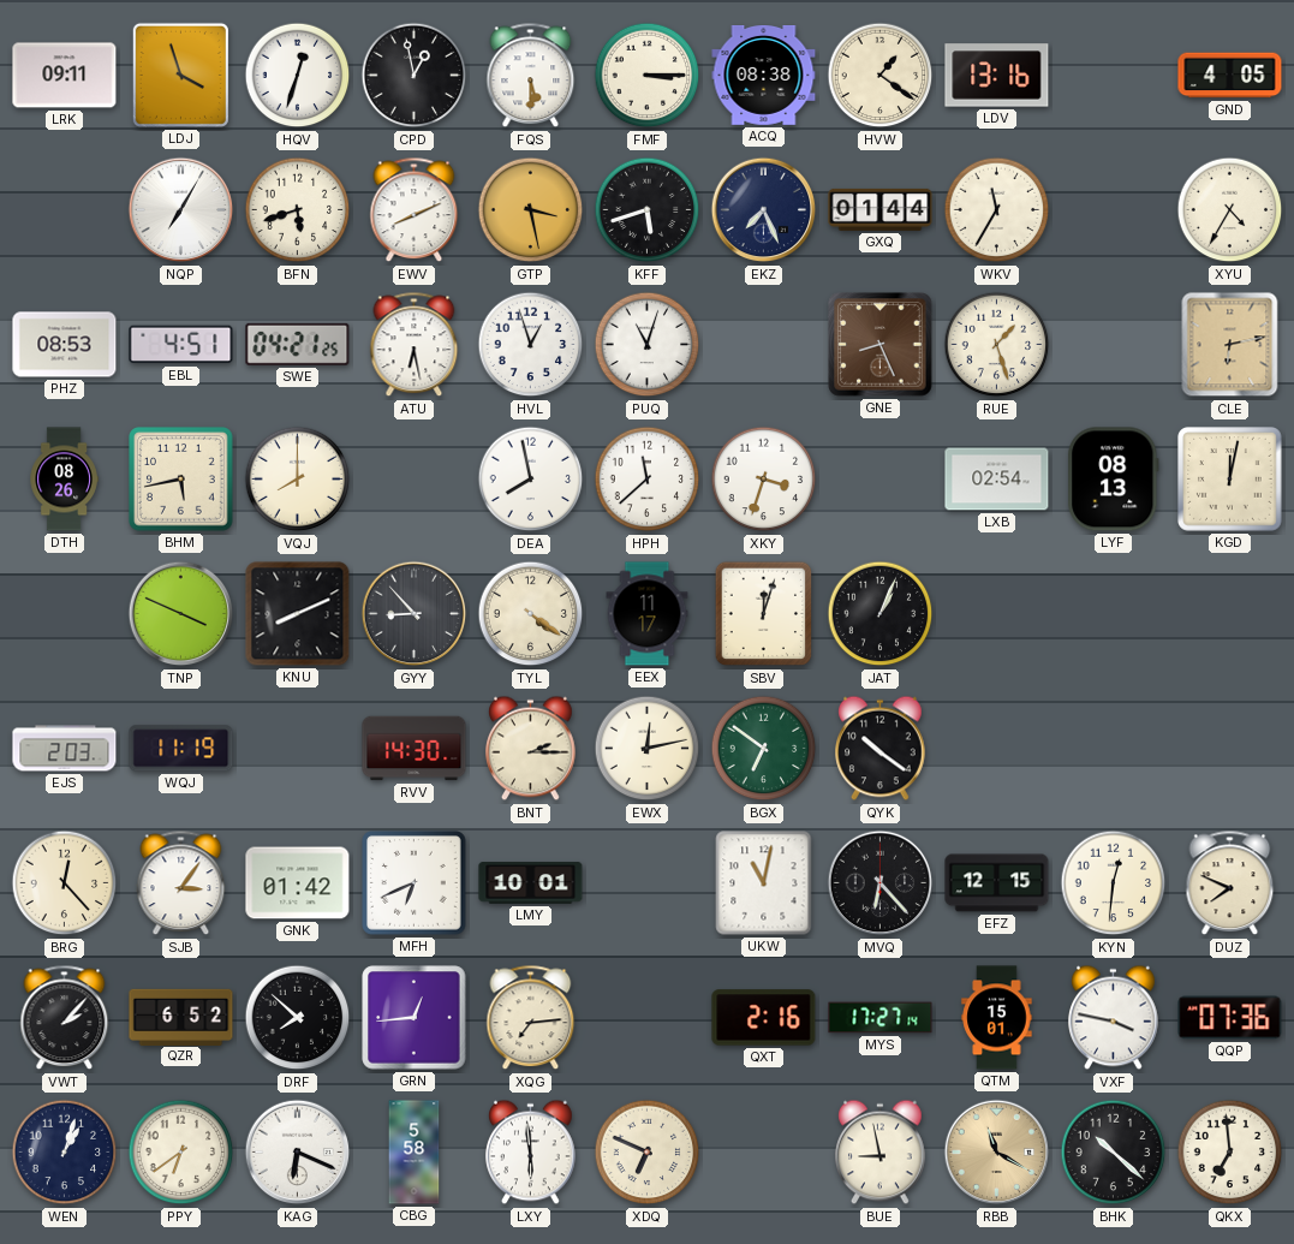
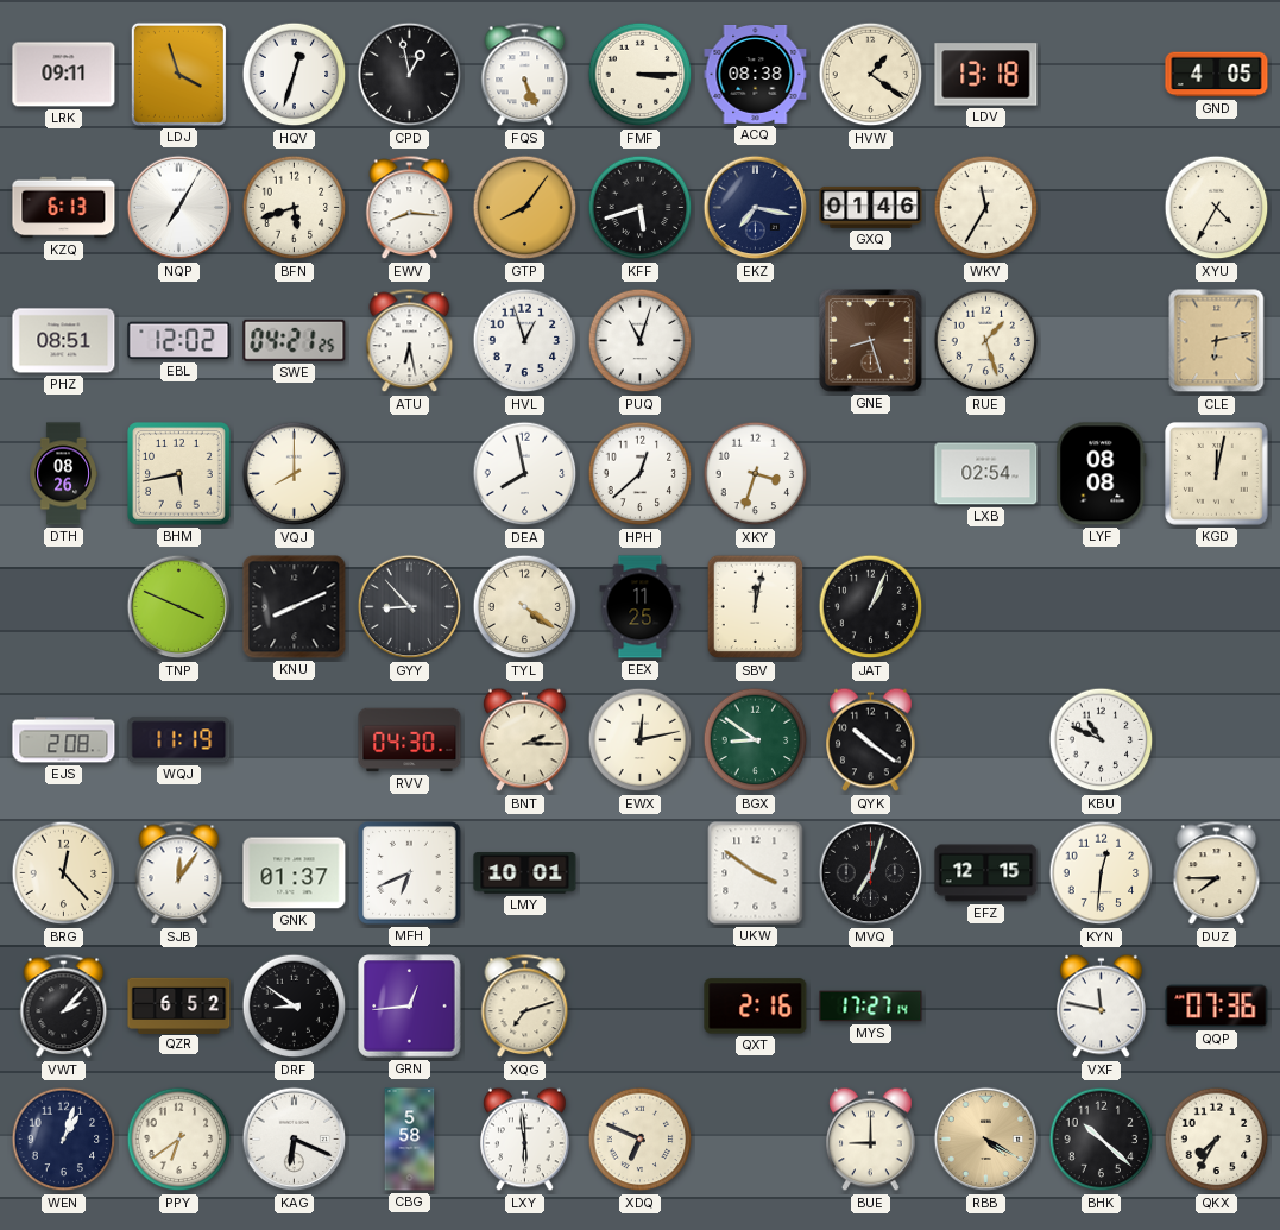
FQS: 5:30 -> 5:26 (525, 75)
LDV: 13:16 -> 13:18 (986, 75)
KZQ: none -> 6:13 (64, 208)
EWV: 8:11 -> 8:16 (410, 208)
GTP: 3:28 -> 8:06 (525, 208)
EKZ: 7:26 -> 7:17 (756, 208)
GXQ: 01:44 -> 01:46 (871, 207)
PHZ: 08:53 -> 08:51 (64, 341)
EBL: 4:51 -> 12:02 (179, 341)
GNE: 8:26 -> 8:27 (871, 341)
HPH: 11:38 -> 12:38 (641, 474)
LYF: 08:13 -> 08:08 (1102, 474)
EEX: 11:17 -> 11:25 (641, 607)
SBV: 12:03 -> 12:02 (756, 607)
EJS: 2:03 -> 2:08 (64, 740)
RVV: 14:30 -> 04:30 (410, 740)
BGX: 6:51 -> 8:51 (756, 740)
KBU: none -> 10:49 (1102, 740)
SJB: 3:06 -> 12:06 (179, 873)
GNK: 01:42 -> 01:37 (295, 873)
UKW: 11:02 -> 3:51 (756, 873)
MVQ: 6:23 -> 7:03 (871, 873)
DUZ: 7:49 -> 7:45 (1217, 873)
DRF: 7:52 -> 8:51 (295, 1007)
XQG: 7:14 -> 7:12 (525, 1007)
QTM: 15:01 -> none (997, 1018)
VXF: 3:47 -> 11:47 (1102, 1007)
BUE: 8:58 -> 9:00 (871, 1140)
RBB: 11:20 -> 4:20 (986, 1140)
QKX: 6:59 -> 7:35 (1217, 1140)
